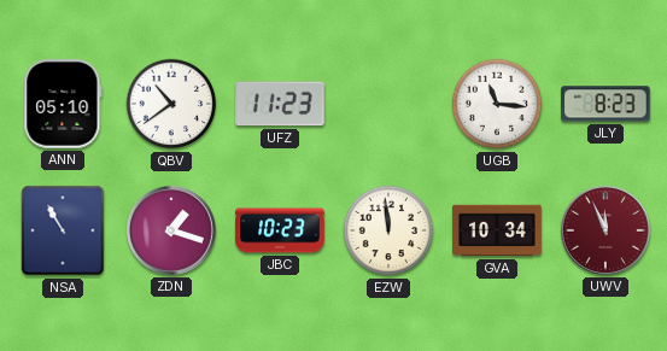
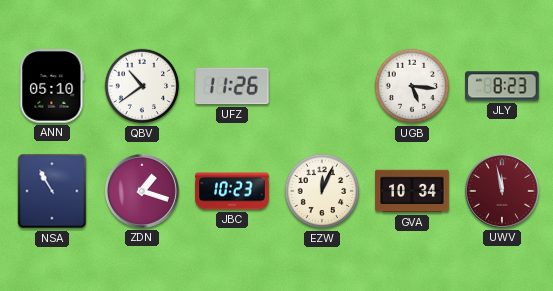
UFZ: 11:23 -> 11:26 (233, 86)
UGB: 11:16 -> 5:16 (412, 86)
EZW: 11:59 -> 12:04 (322, 191)
UWV: 11:56 -> 11:58 (502, 191)
